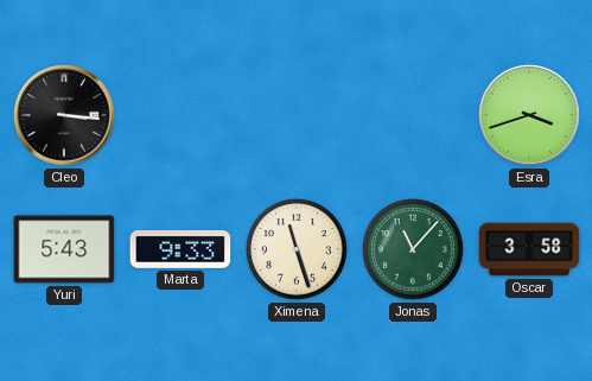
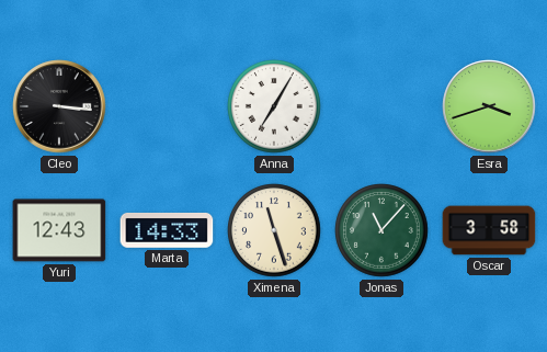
Anna: none -> 7:05 (274, 106)
Yuri: 5:43 -> 12:43 (59, 230)
Marta: 9:33 -> 14:33 (167, 230)
